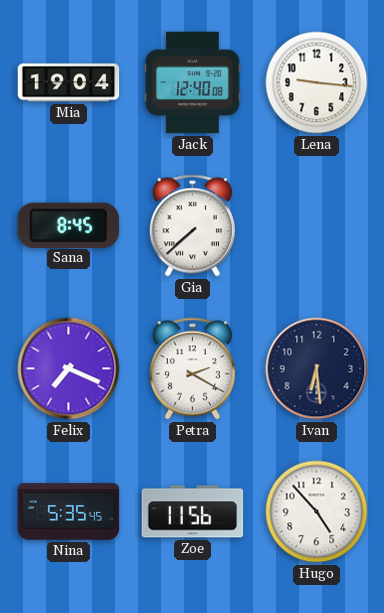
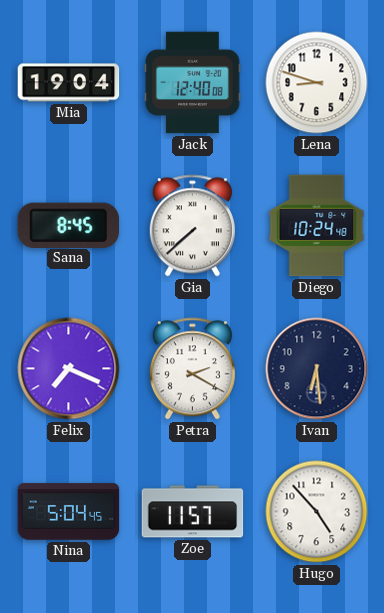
Lena: 9:16 -> 8:48 (317, 83)
Diego: none -> 10:24 (317, 226)
Nina: 5:35 -> 5:04 (69, 512)
Zoe: 11:56 -> 11:57 (193, 512)
